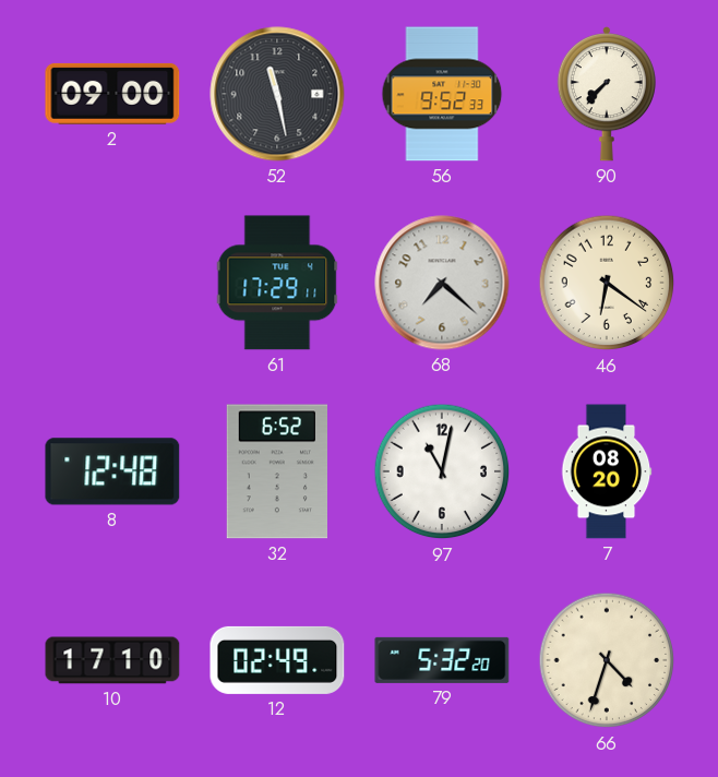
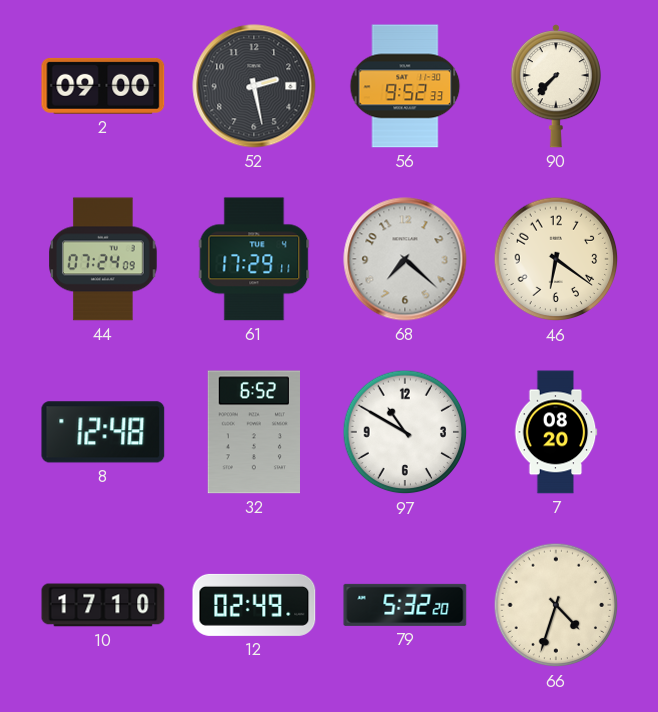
52: 11:28 -> 2:28 (254, 86)
44: none -> 07:24 (103, 259)
97: 11:02 -> 10:50 (405, 432)
